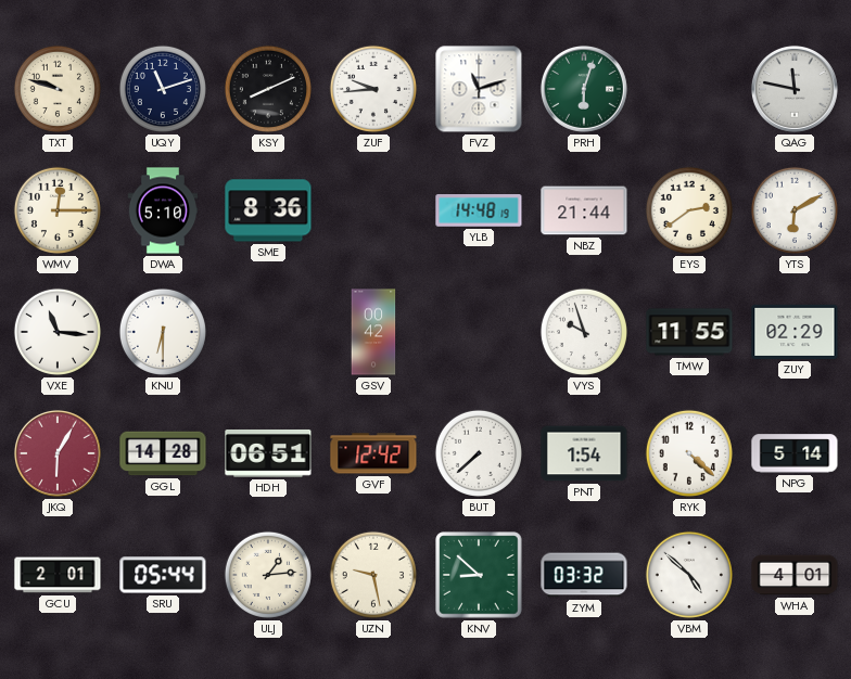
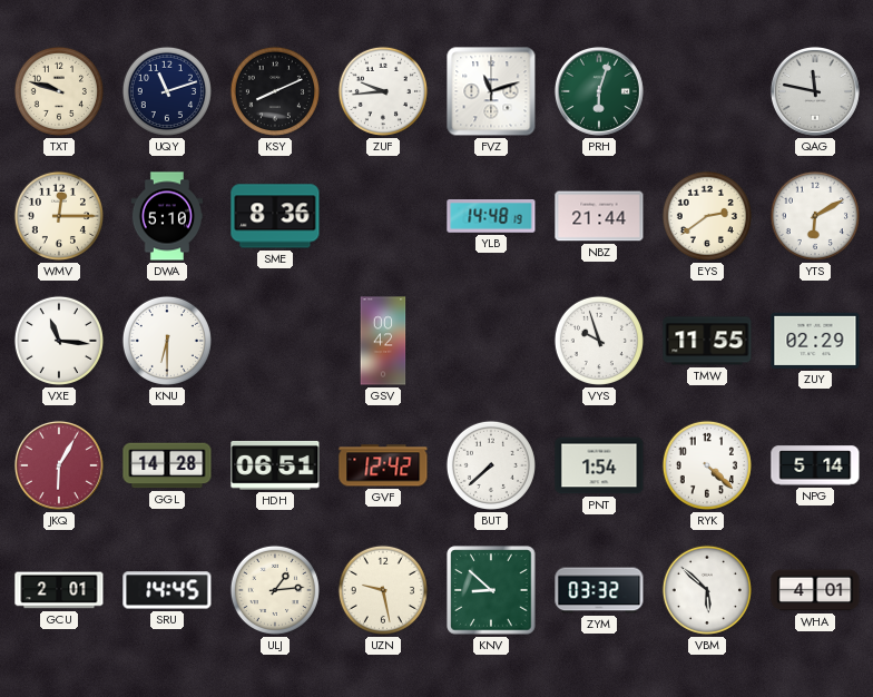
SRU: 05:44 -> 14:45 (167, 590)
VBM: 4:52 -> 5:52 (707, 590)
